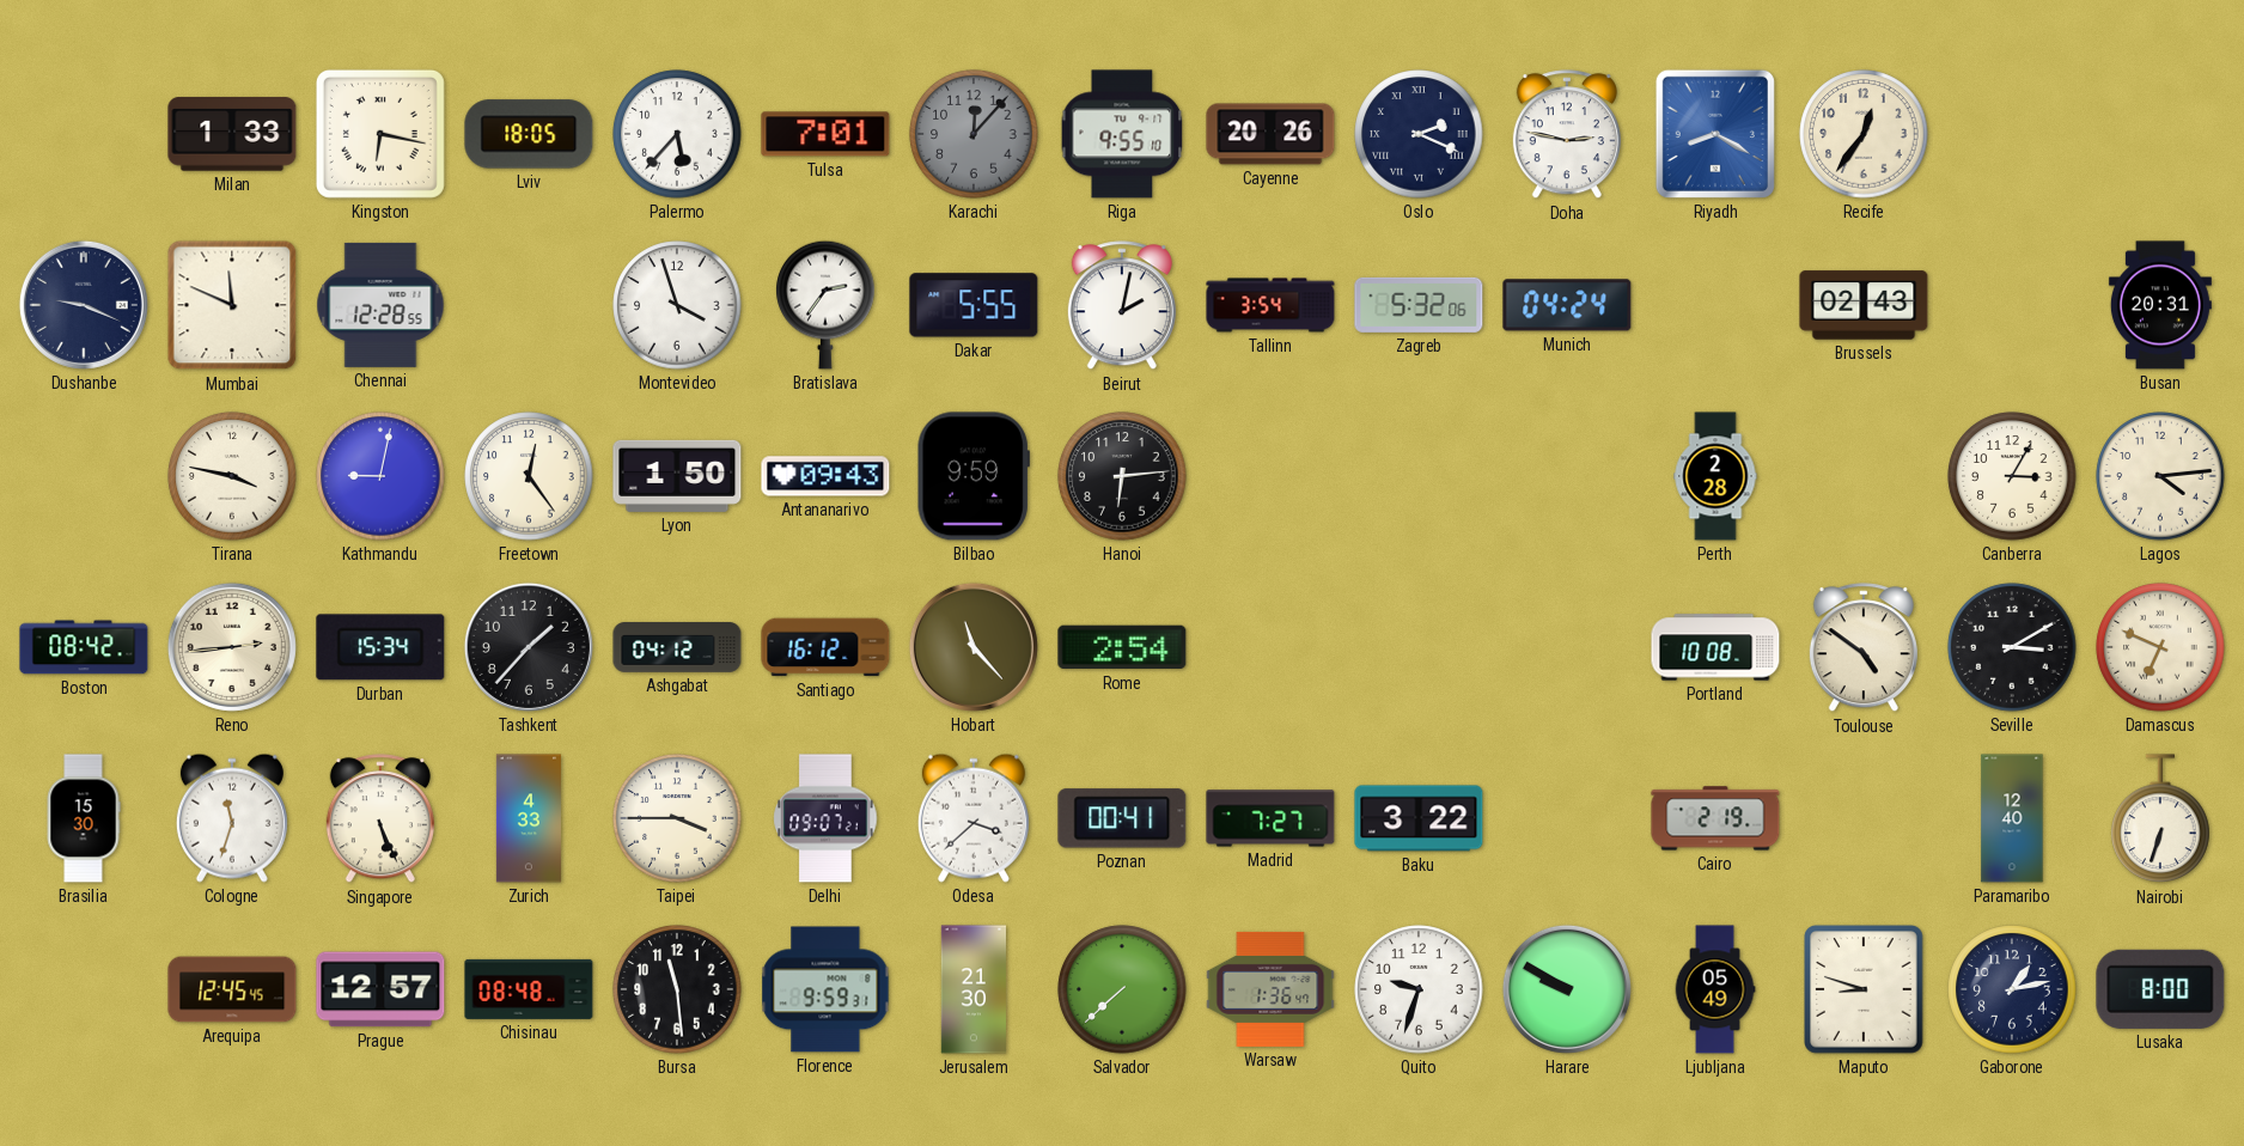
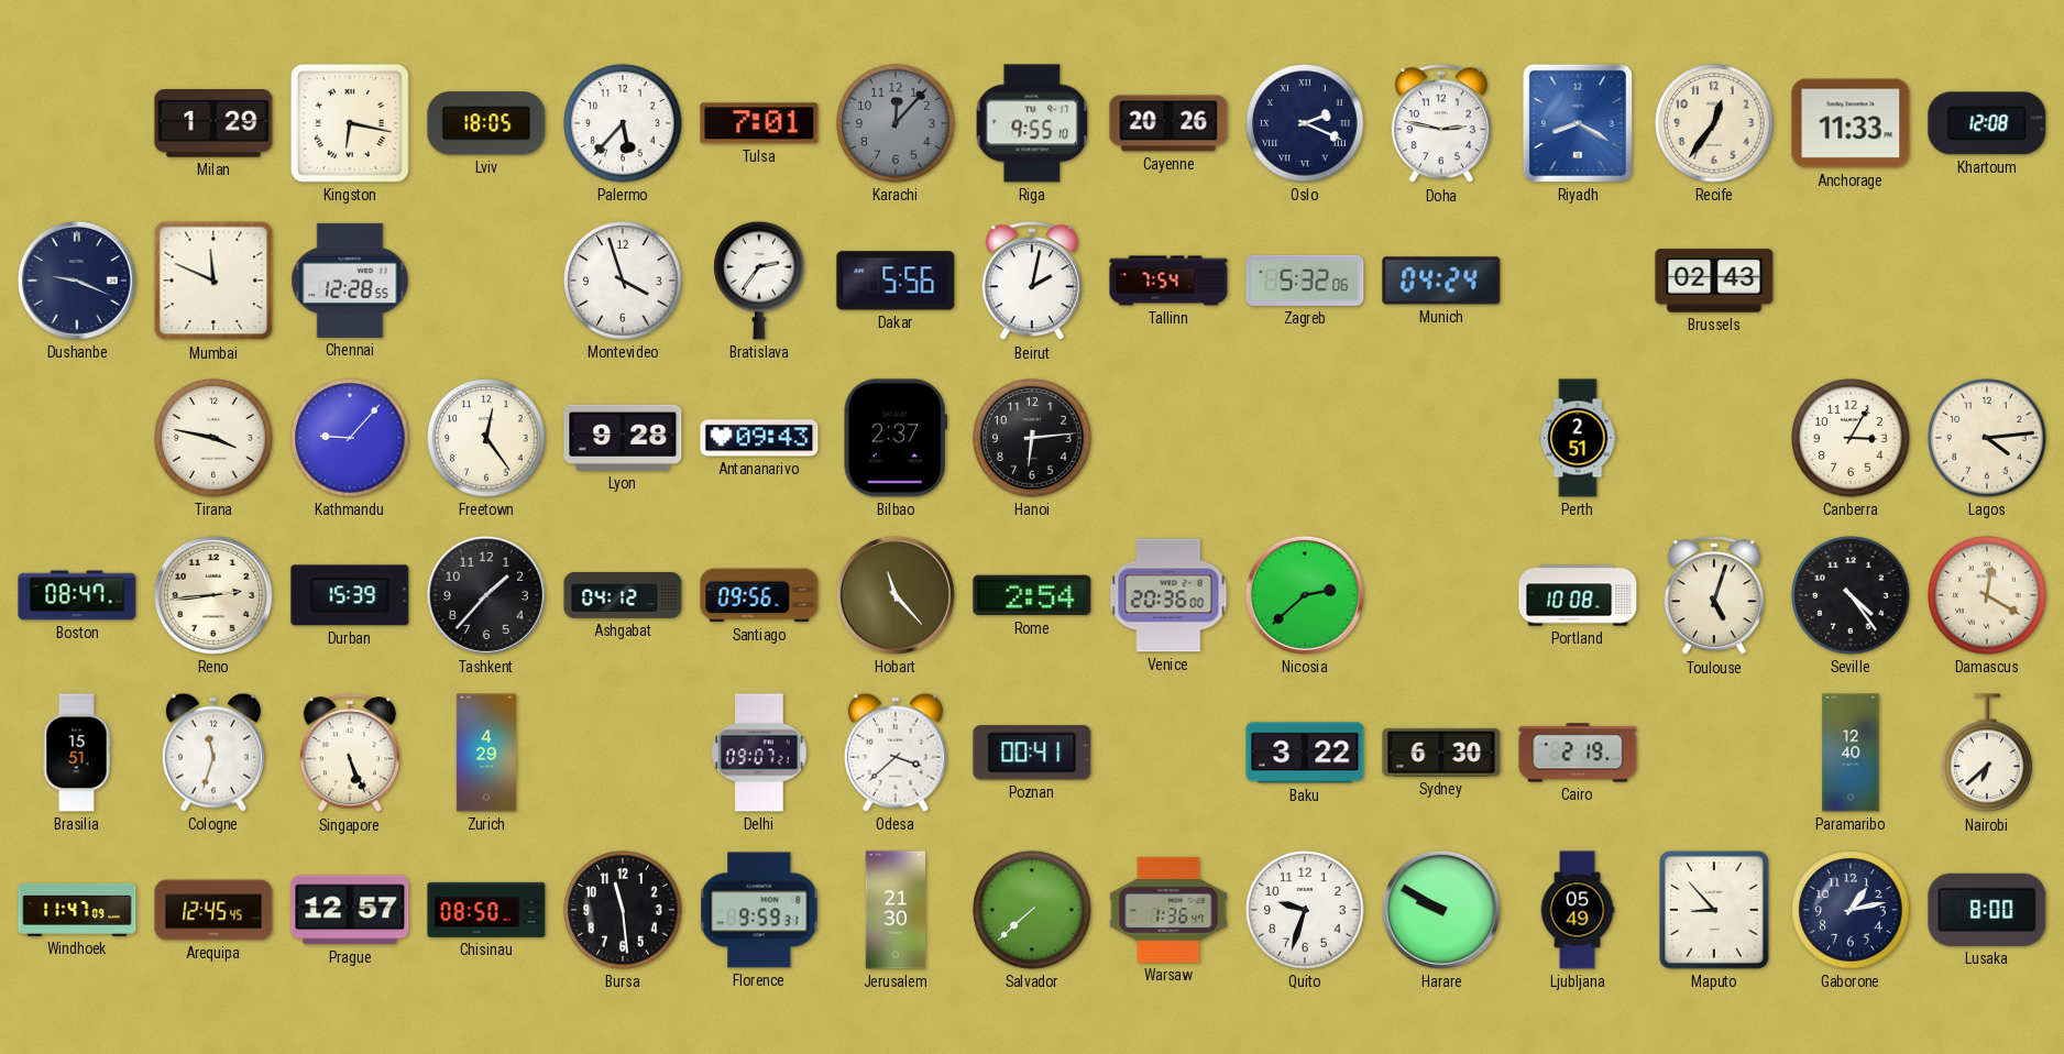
Milan: 1:33 -> 1:29 (213, 123)
Anchorage: none -> 11:33 (1851, 123)
Khartoum: none -> 12:08 (1987, 123)
Dakar: 5:55 -> 5:56 (896, 281)
Tallinn: 3:54 -> 7:54 (1168, 281)
Busan: 20:31 -> none (2160, 305)
Kathmandu: 9:02 -> 9:07 (350, 438)
Lyon: 1:50 -> 9:28 (623, 438)
Bilbao: 9:59 -> 2:37 (896, 438)
Perth: 2:28 -> 2:51 (1578, 438)
Boston: 08:42 -> 08:47 (77, 595)
Durban: 15:34 -> 15:39 (350, 595)
Santiago: 16:12 -> 09:56 (759, 595)
Venice: none -> 20:36 (1168, 595)
Nicosia: none -> 2:38 (1305, 595)
Toulouse: 4:51 -> 5:03 (1714, 596)
Seville: 3:10 -> 4:24 (1851, 595)
Damascus: 6:49 -> 12:20 (1987, 595)
Brasilia: 15:30 -> 15:51 (77, 753)
Zurich: 4:33 -> 4:29 (486, 753)
Taipei: 3:45 -> none (677, 818)
Madrid: 7:27 -> none (1270, 818)
Sydney: none -> 6:30 (1441, 753)
Nairobi: 6:33 -> 6:38 (1987, 754)
Windhoek: none -> 11:47 (77, 910)
Chisinau: 08:48 -> 08:50 (486, 910)
Maputo: 8:48 -> 8:53 (1714, 910)
